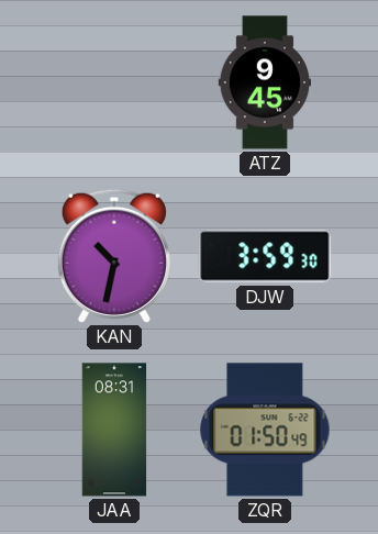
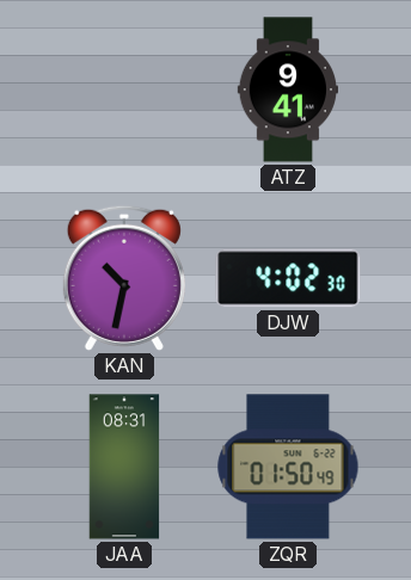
ATZ: 9:45 -> 9:41 (287, 90)
DJW: 3:59 -> 4:02 (288, 278)
